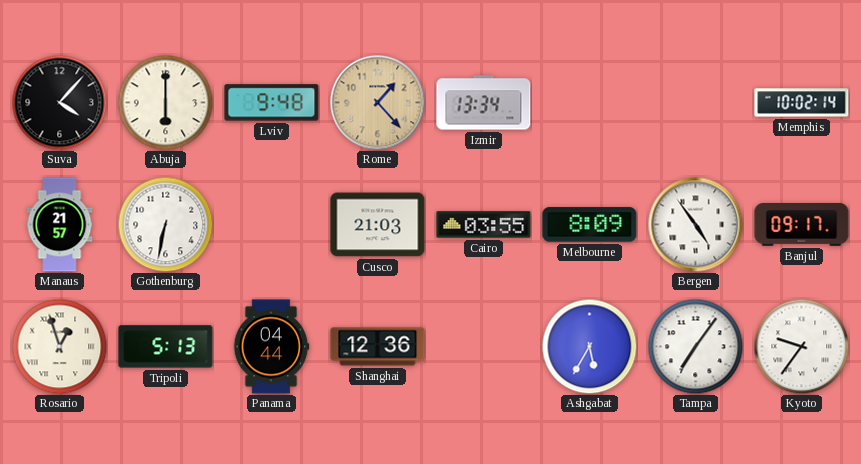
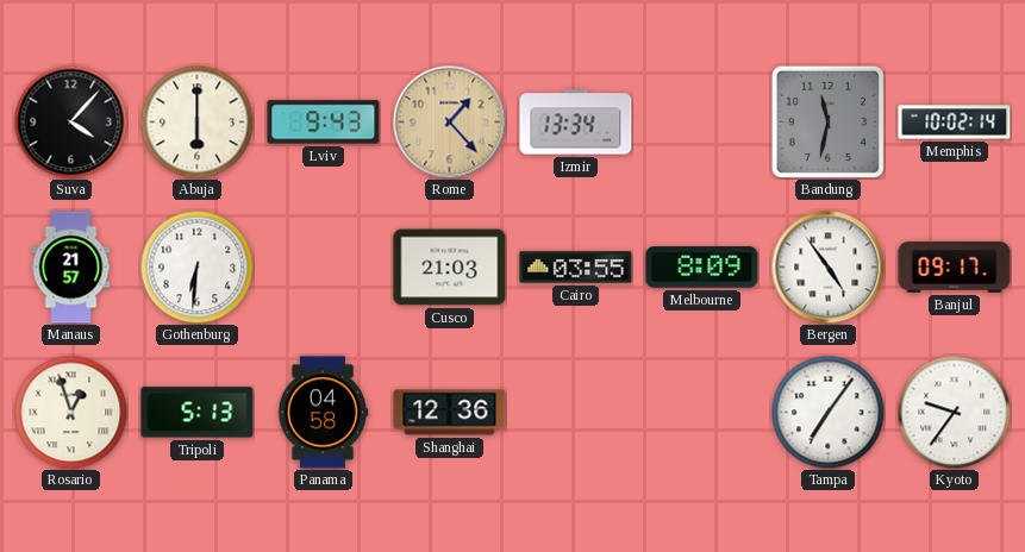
Lviv: 9:48 -> 9:43 (324, 123)
Bandung: none -> 11:32 (827, 121)
Gothenburg: 6:32 -> 6:31 (196, 266)
Panama: 04:44 -> 04:58 (323, 413)
Ashgabat: 5:35 -> none (589, 346)
